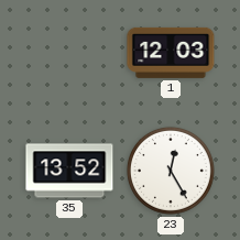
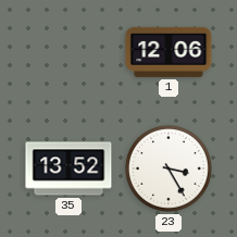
1: 12:03 -> 12:06 (169, 52)
23: 12:25 -> 3:25 (169, 169)
